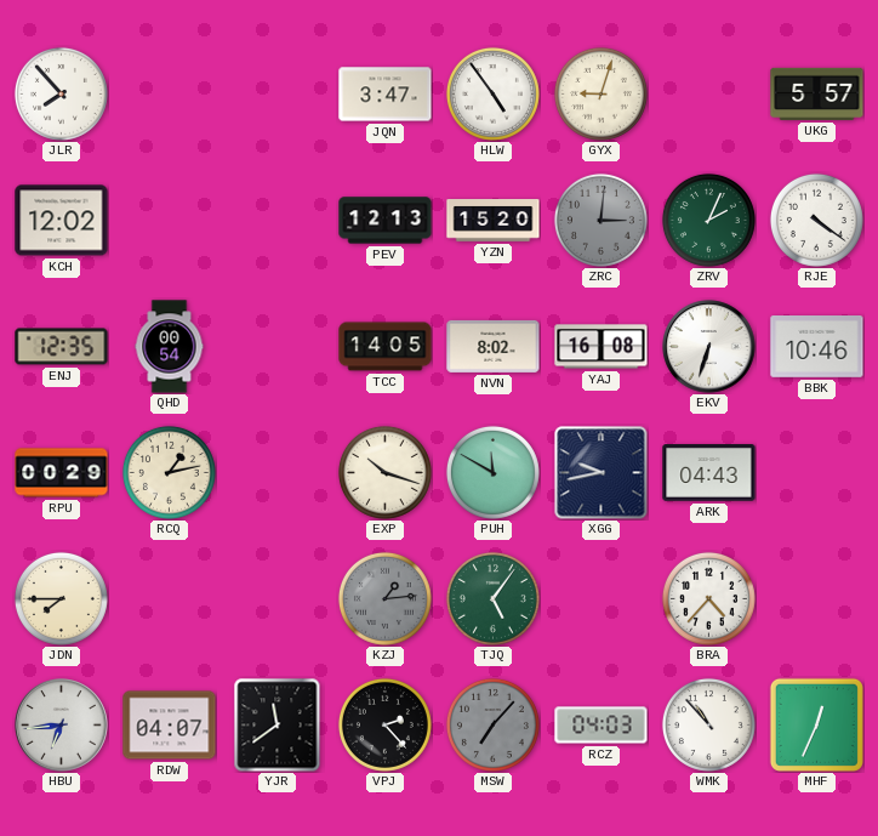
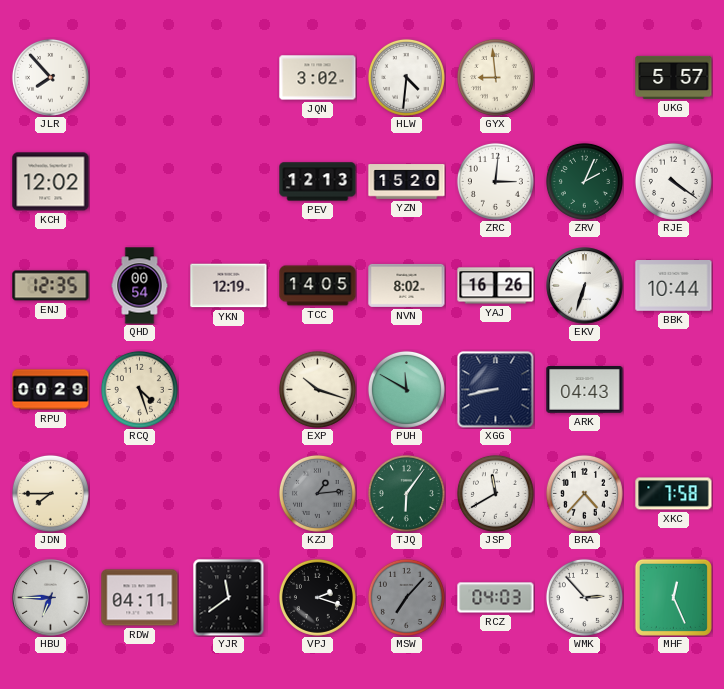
JQN: 3:47 -> 3:02 (318, 78)
HLW: 4:54 -> 4:31 (406, 77)
GYX: 9:03 -> 8:59 (495, 77)
ZRC dial: grey -> white (495, 181)
YKN: none -> 12:19 (229, 286)
YAJ: 16:08 -> 16:26 (496, 286)
BBK: 10:46 -> 10:44 (674, 286)
RCQ: 1:13 -> 4:27 (139, 389)
XGG: 9:43 -> 8:43 (496, 390)
TJQ: 5:06 -> 6:06 (406, 493)
JSP: none -> 11:40 (495, 493)
XKC: none -> 7:58 (674, 494)
HBU: 6:44 -> 6:45 (51, 598)
RDW: 04:07 -> 04:11 (140, 598)
VPJ: 2:23 -> 2:18 (317, 597)
WMK: 10:53 -> 2:53 (584, 597)
MHF: 12:34 -> 12:26 (673, 597)
